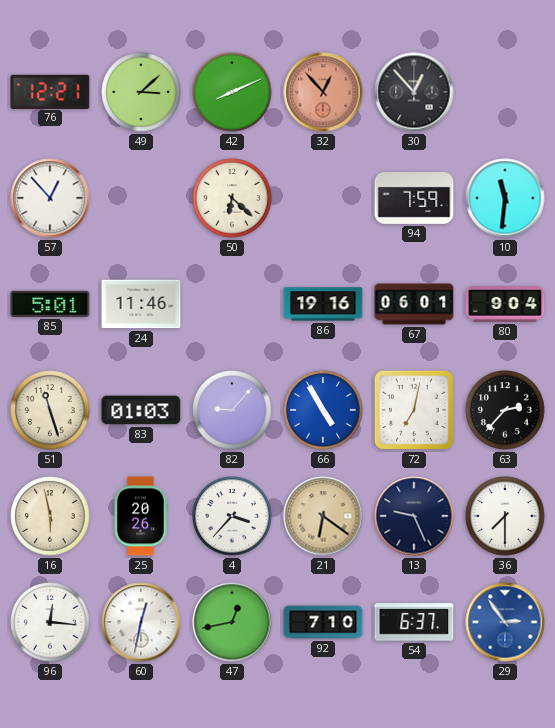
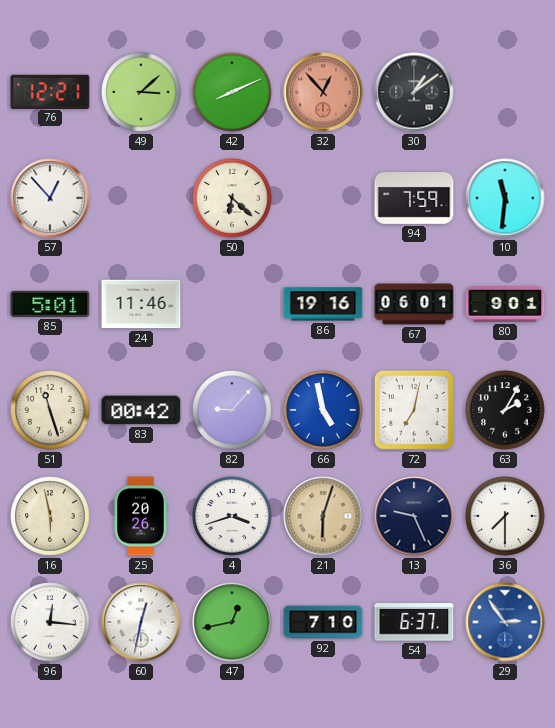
30: 12:53 -> 1:09 (414, 92)
80: 9:04 -> 9:01 (505, 305)
83: 01:03 -> 00:42 (141, 410)
66: 4:55 -> 4:58 (323, 410)
63: 2:37 -> 2:05 (505, 410)
4: 3:37 -> 3:42 (232, 516)
21: 6:21 -> 6:03 (323, 516)
